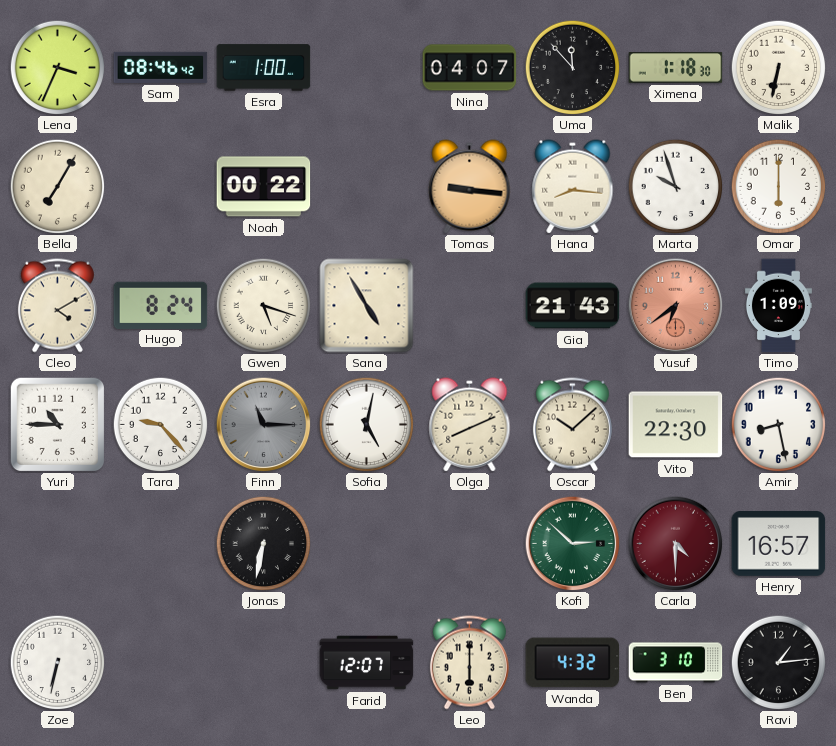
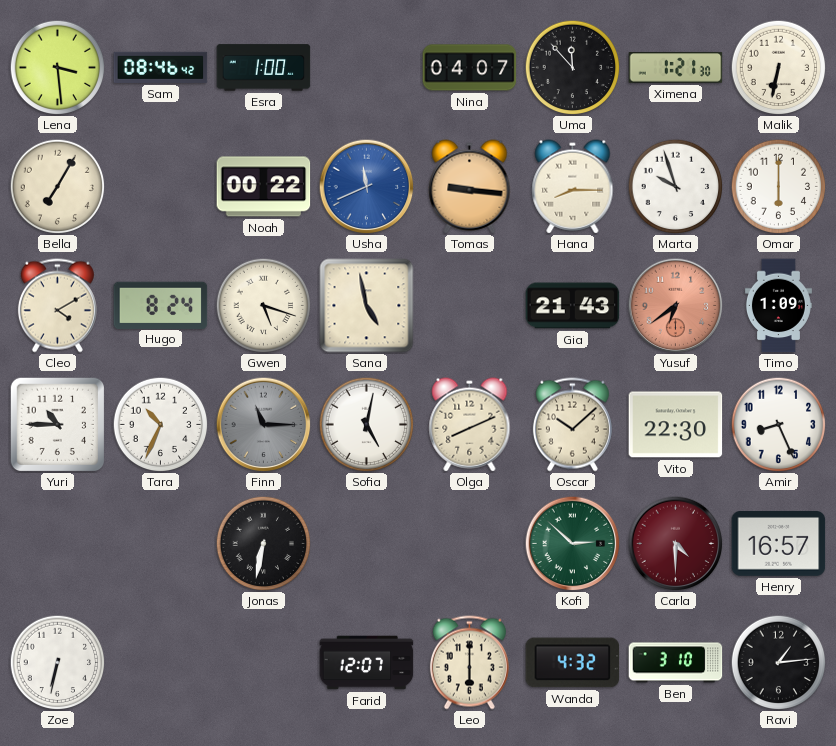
Lena: 3:34 -> 3:29 (57, 67)
Ximena: 1:18 -> 1:21 (676, 68)
Usha: none -> 11:41 (366, 186)
Hana: 8:16 -> 8:15 (573, 187)
Sana: 4:55 -> 4:58 (367, 306)
Tara: 9:23 -> 10:34 (160, 424)
Amir: 8:28 -> 8:26 (778, 424)
